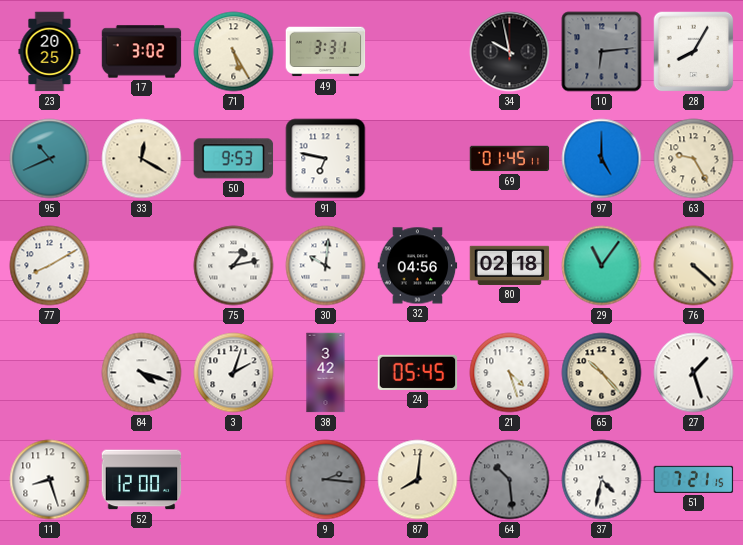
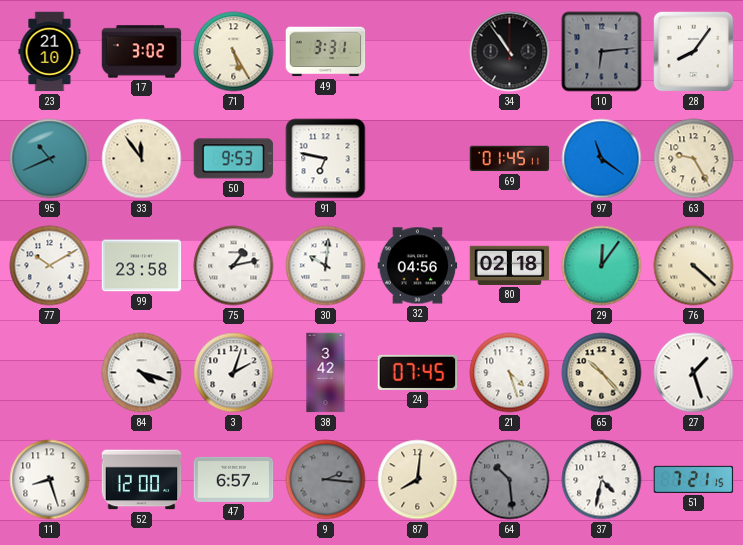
23: 20:25 -> 21:10 (50, 52)
34: 9:58 -> 10:54 (510, 52)
28: 8:05 -> 8:06 (694, 52)
33: 12:20 -> 11:54 (142, 159)
97: 5:00 -> 11:21 (602, 159)
77: 8:10 -> 10:10 (50, 266)
99: none -> 23:58 (142, 266)
29: 11:06 -> 12:06 (602, 266)
24: 05:45 -> 07:45 (418, 372)
47: none -> 6:57 (234, 479)
